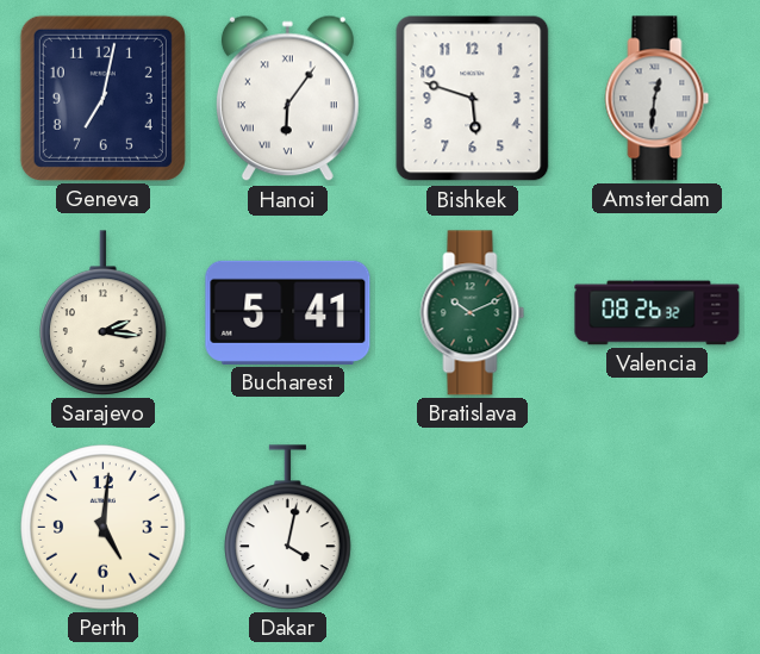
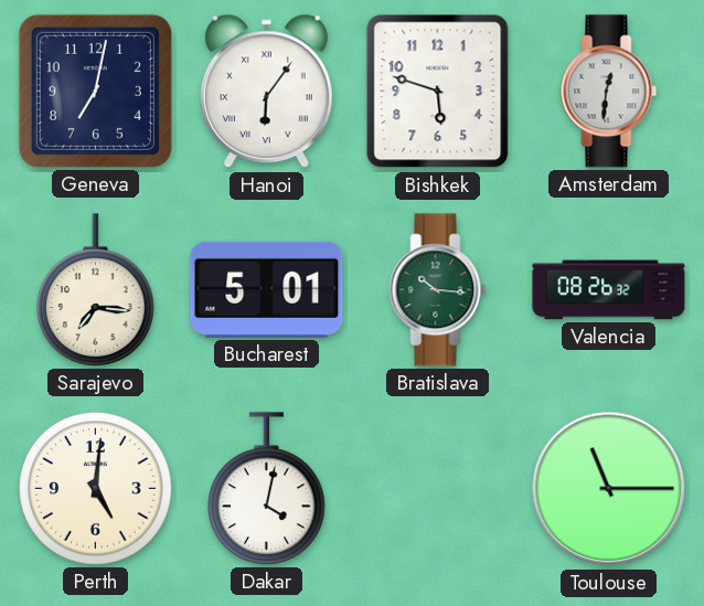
Sarajevo: 2:16 -> 7:16 (96, 290)
Bucharest: 5:41 -> 5:01 (267, 289)
Bratislava: 10:11 -> 10:16 (438, 290)
Toulouse: none -> 11:15 (609, 489)
